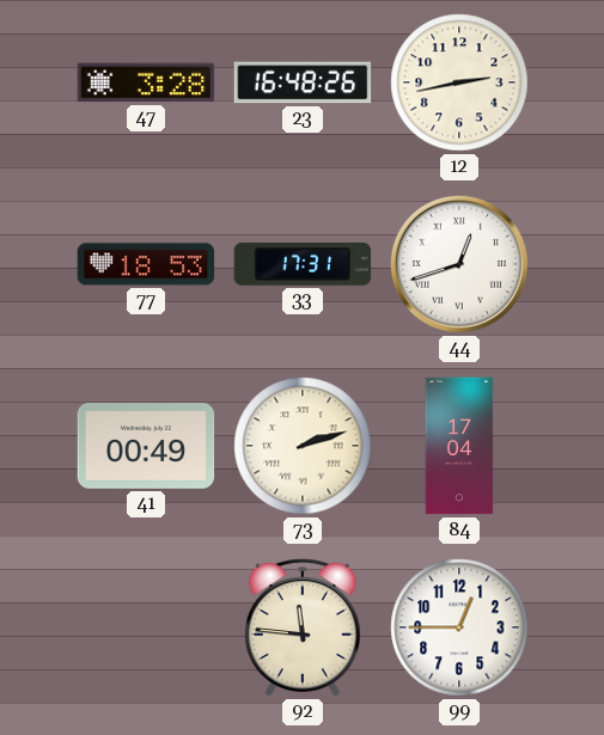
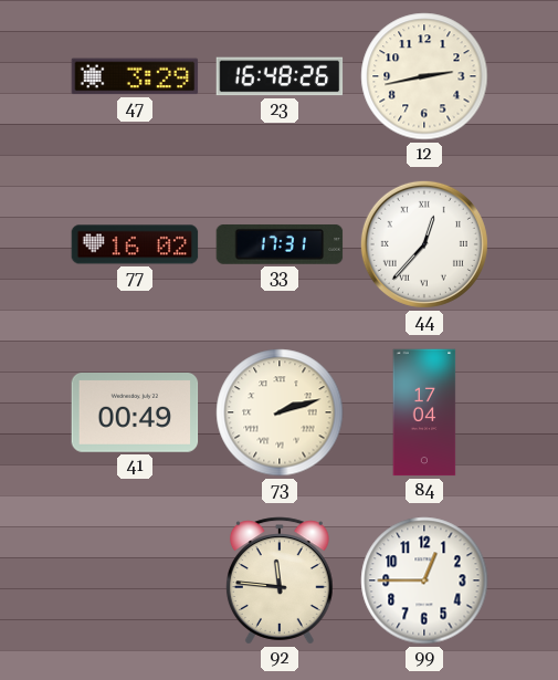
47: 3:28 -> 3:29 (135, 76)
77: 18:53 -> 16:02 (135, 244)
44: 12:42 -> 12:37 (424, 244)
